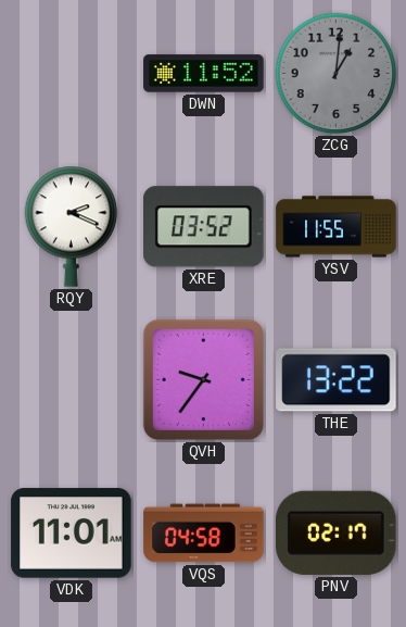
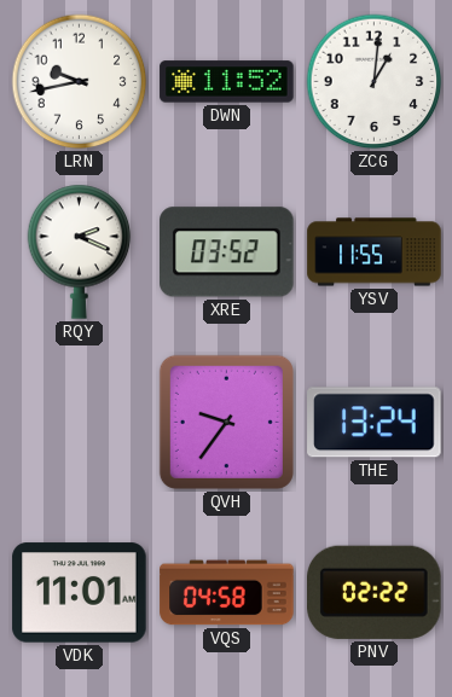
LRN: none -> 9:43 (80, 82)
ZCG dial: grey -> white (375, 82)
THE: 13:22 -> 13:24 (375, 423)
PNV: 02:17 -> 02:22 (375, 592)
